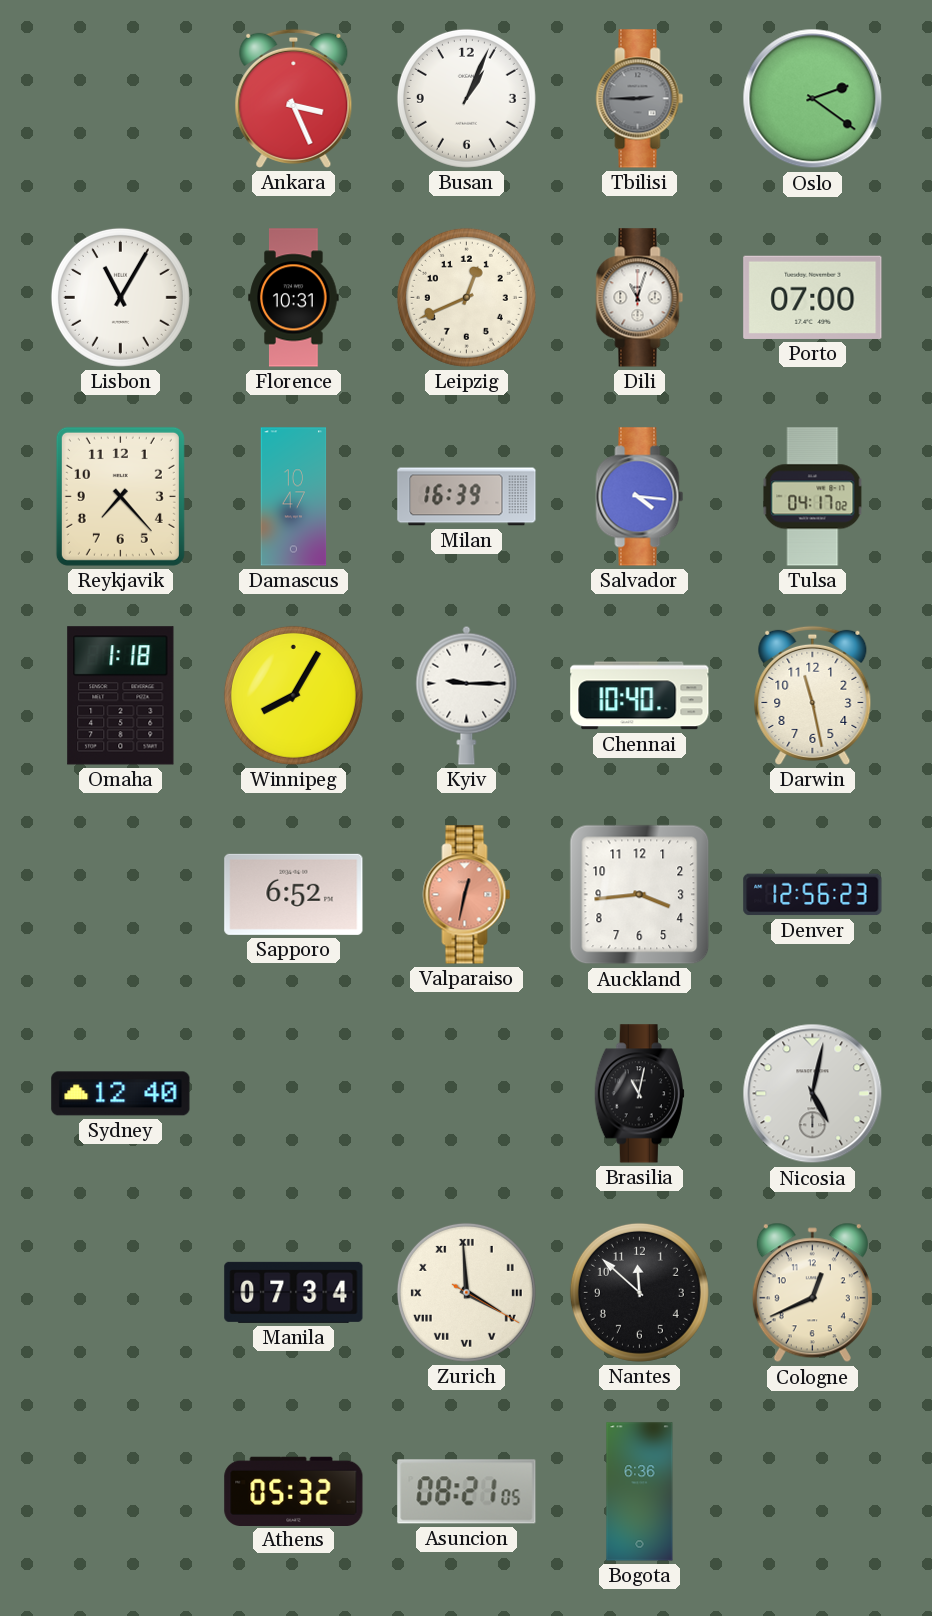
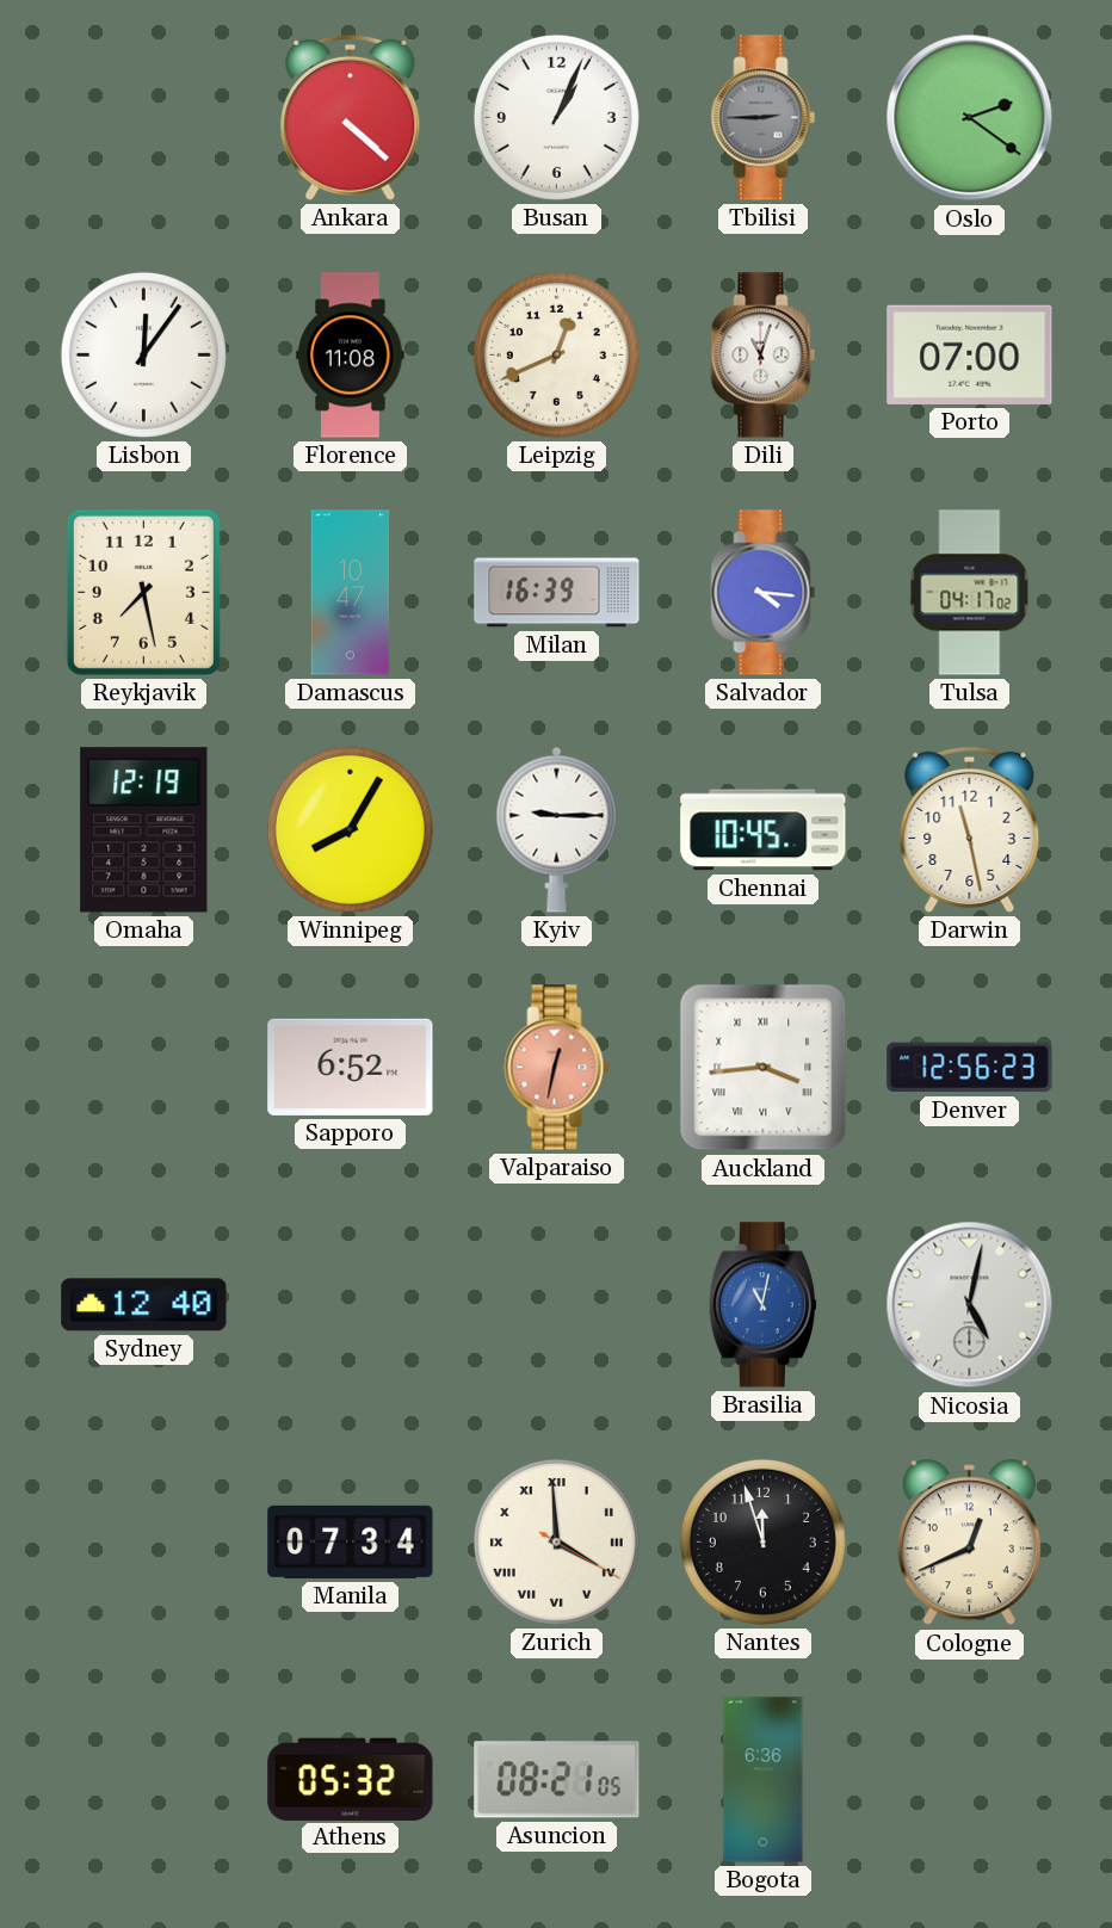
Ankara: 3:26 -> 4:22 (351, 117)
Lisbon: 11:05 -> 12:06 (143, 354)
Florence: 10:31 -> 11:08 (351, 356)
Reykjavik: 7:23 -> 7:28 (143, 592)
Omaha: 1:18 -> 12:19 (144, 830)
Chennai: 10:40 -> 10:45 (764, 830)
Auckland numerals: Arabic -> Roman (764, 1068)
Brasilia dial: black -> blue (762, 1305)
Nantes: 11:52 -> 11:57 (762, 1541)
